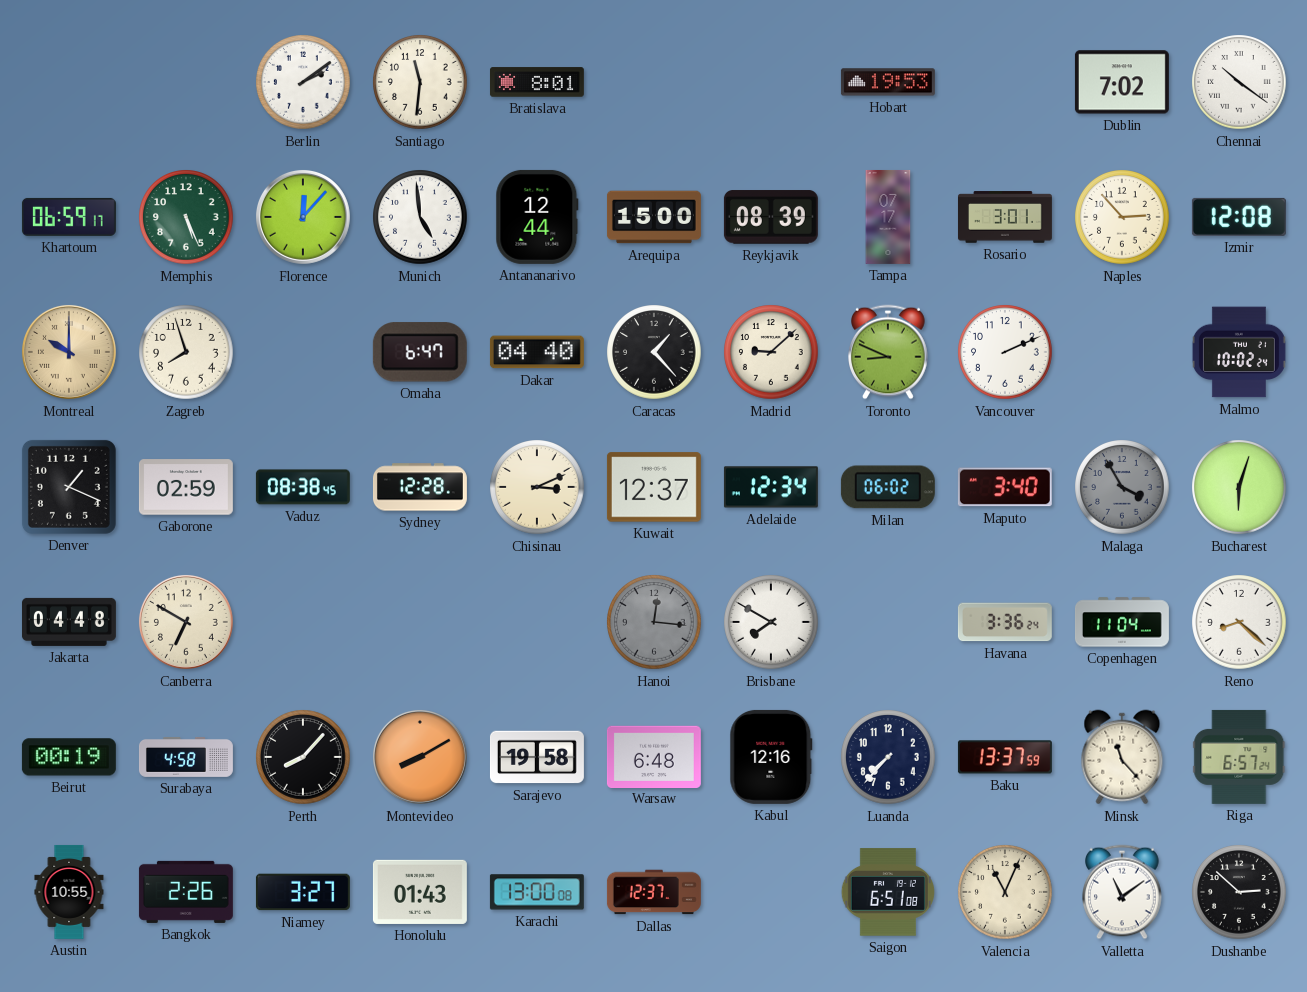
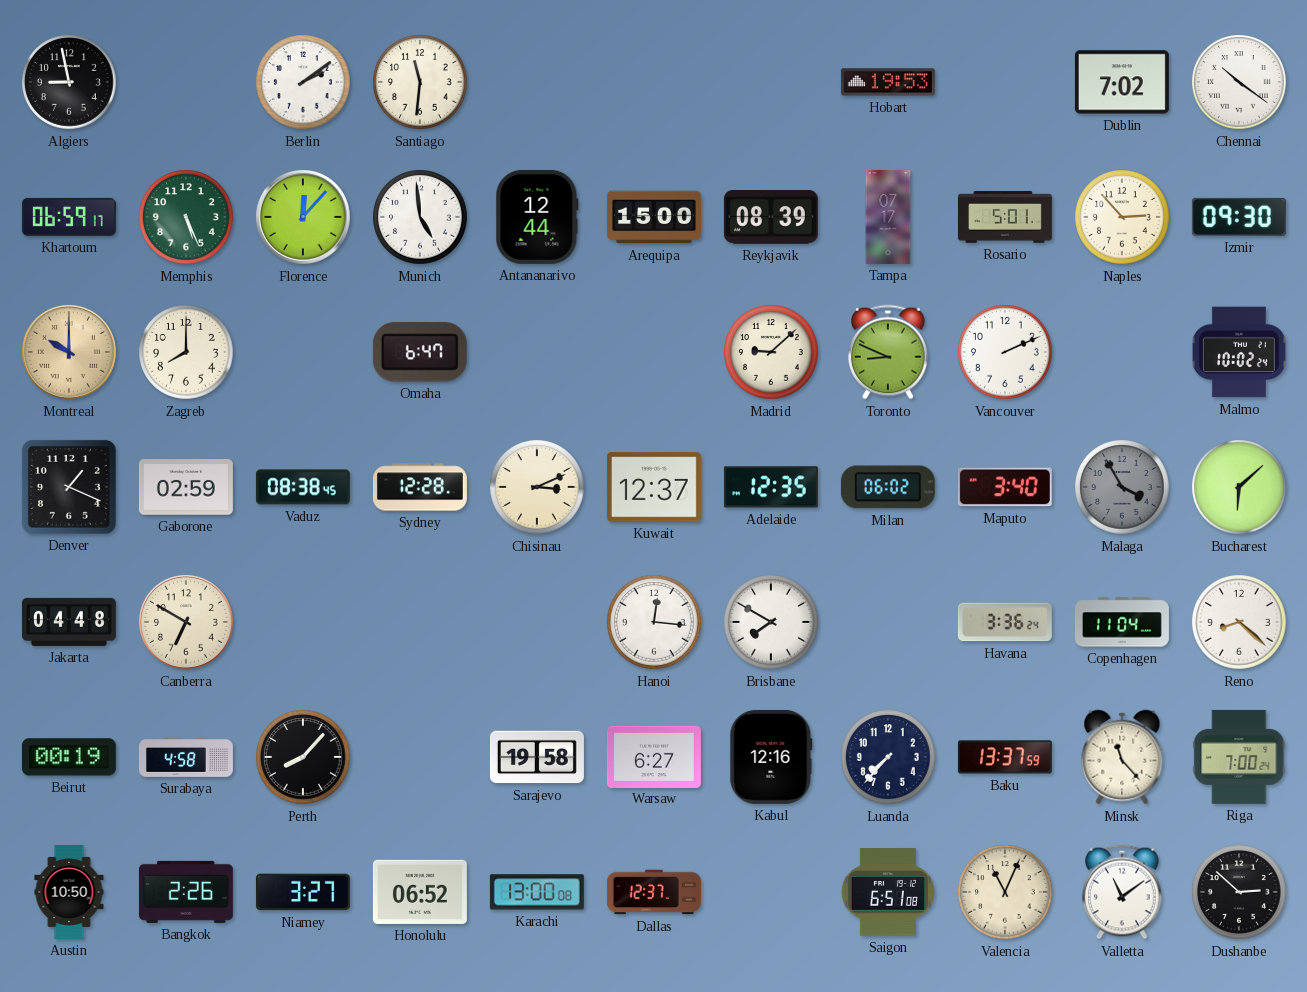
Algiers: none -> 8:58 (69, 82)
Bratislava: 8:01 -> none (537, 82)
Rosario: 3:01 -> 5:01 (1005, 217)
Izmir: 12:08 -> 09:30 (1239, 217)
Zagreb: 7:57 -> 8:00 (186, 352)
Dakar: 04:40 -> none (537, 352)
Caracas: 1:23 -> none (654, 352)
Adelaide: 12:34 -> 12:35 (771, 487)
Bucharest: 6:03 -> 6:08 (1239, 487)
Hanoi dial: grey -> white (654, 622)
Montevideo: 8:10 -> none (420, 757)
Warsaw: 6:48 -> 6:27 (654, 756)
Riga: 6:57 -> 7:00 (1239, 757)
Austin: 10:55 -> 10:50 (69, 892)
Honolulu: 01:43 -> 06:52 (420, 892)
